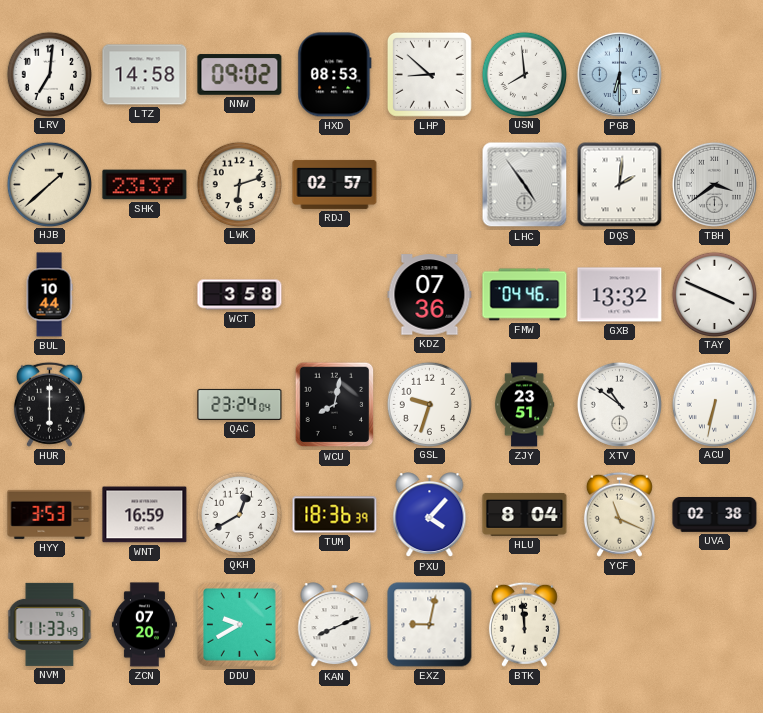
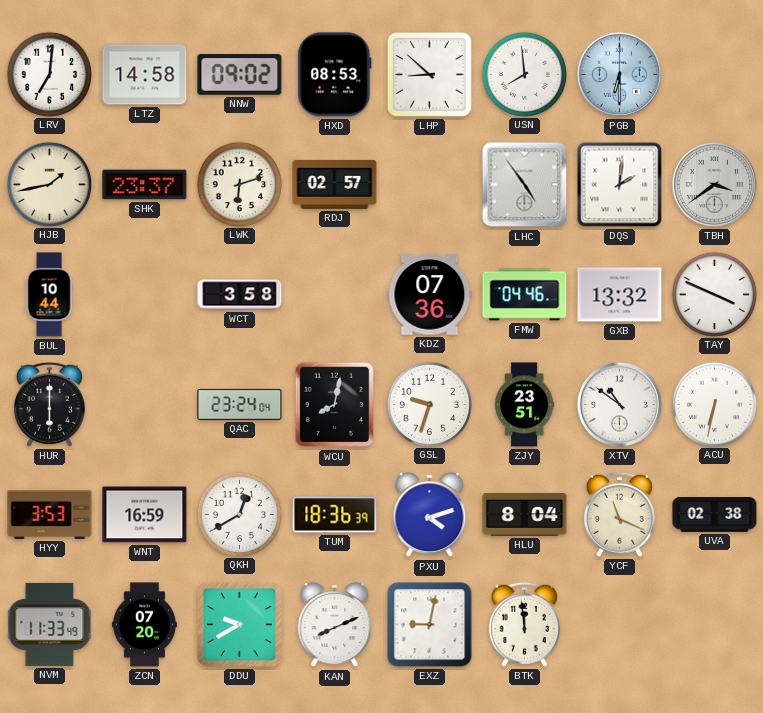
HJB: 1:38 -> 1:43 (49, 184)
PXU: 4:07 -> 4:12 (430, 515)
